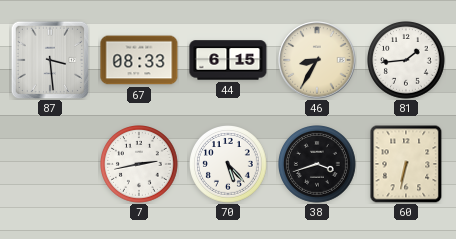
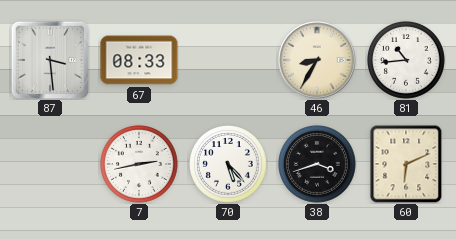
44: 6:15 -> none (228, 60)
81: 1:44 -> 10:44 (407, 61)
60: 6:32 -> 6:11 (406, 164)
